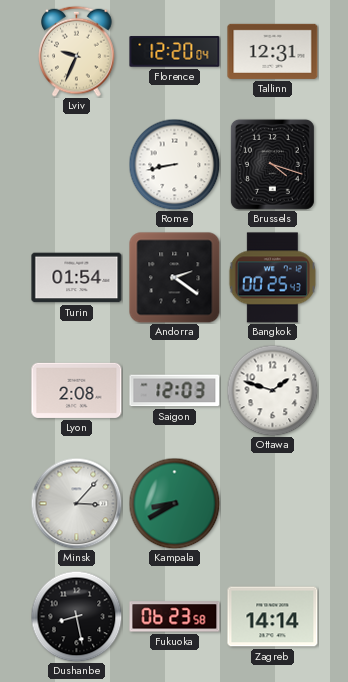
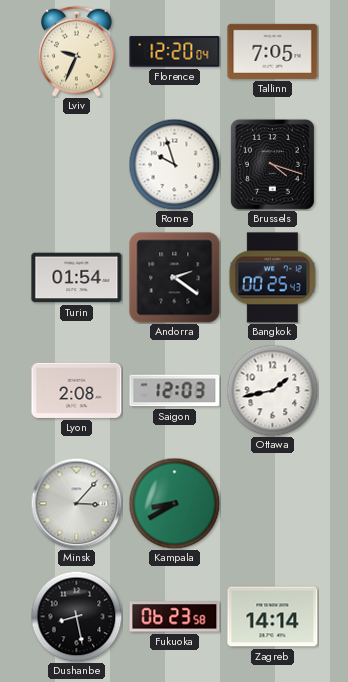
Tallinn: 12:31 -> 7:05 (273, 51)
Rome: 8:43 -> 9:57 (174, 164)
Ottawa: 1:48 -> 1:43 (272, 390)
